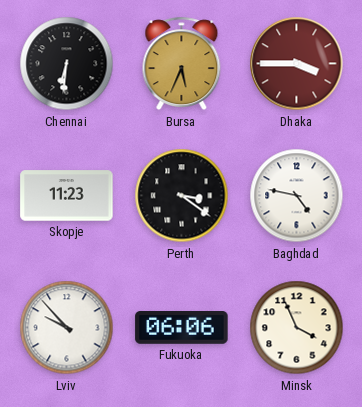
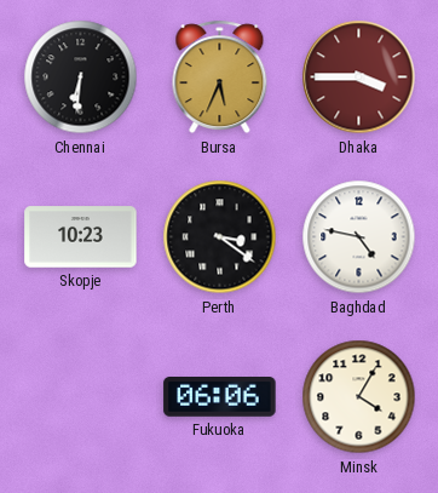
Skopje: 11:23 -> 10:23 (81, 237)
Lviv: 9:53 -> none (67, 328)
Minsk: 3:56 -> 4:05 (359, 397)
